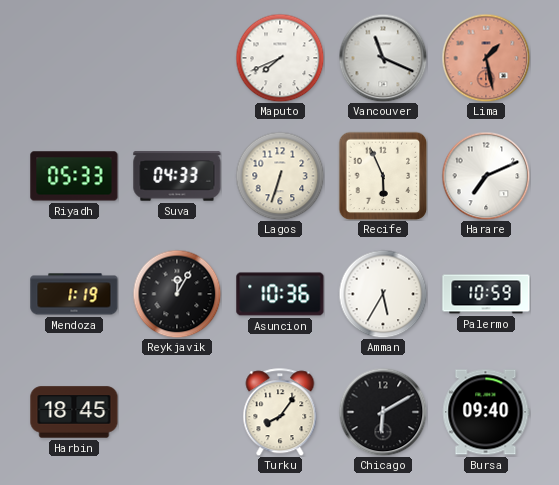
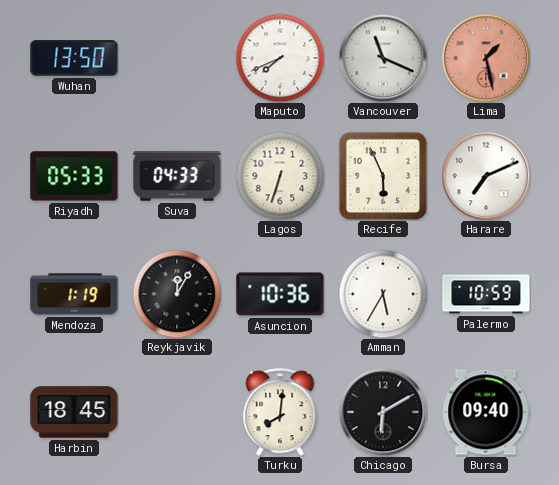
Wuhan: none -> 13:50 (74, 58)
Turku: 8:06 -> 8:01 (280, 412)
